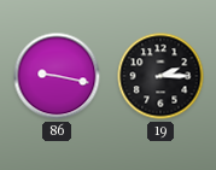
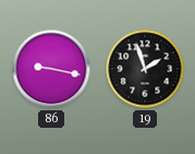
19: 2:15 -> 1:57 (145, 69)
